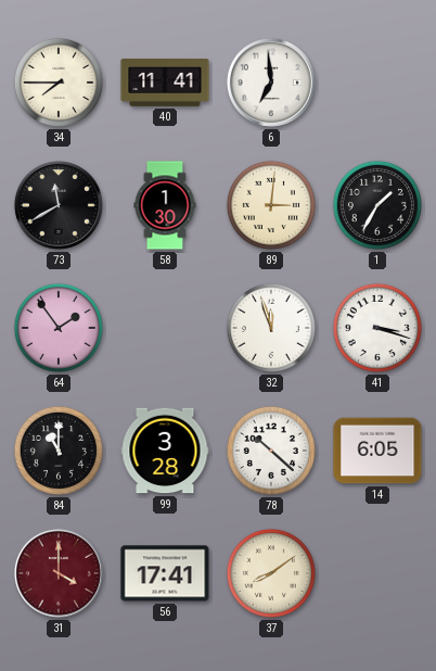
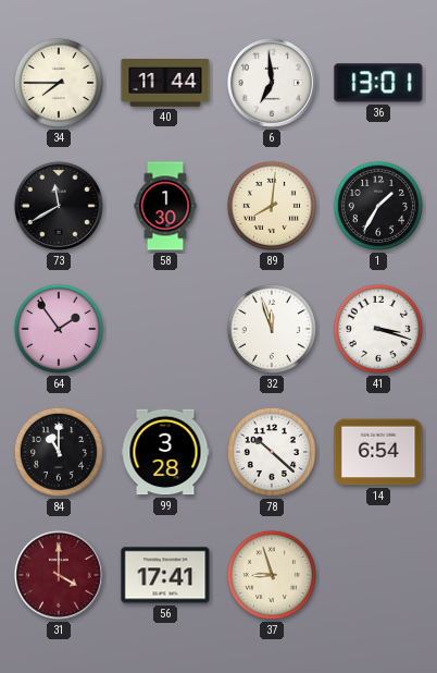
40: 11:41 -> 11:44 (165, 84)
36: none -> 13:01 (378, 83)
89: 3:01 -> 8:01 (272, 206)
14: 6:05 -> 6:54 (378, 452)
37: 8:09 -> 8:57 (272, 575)
